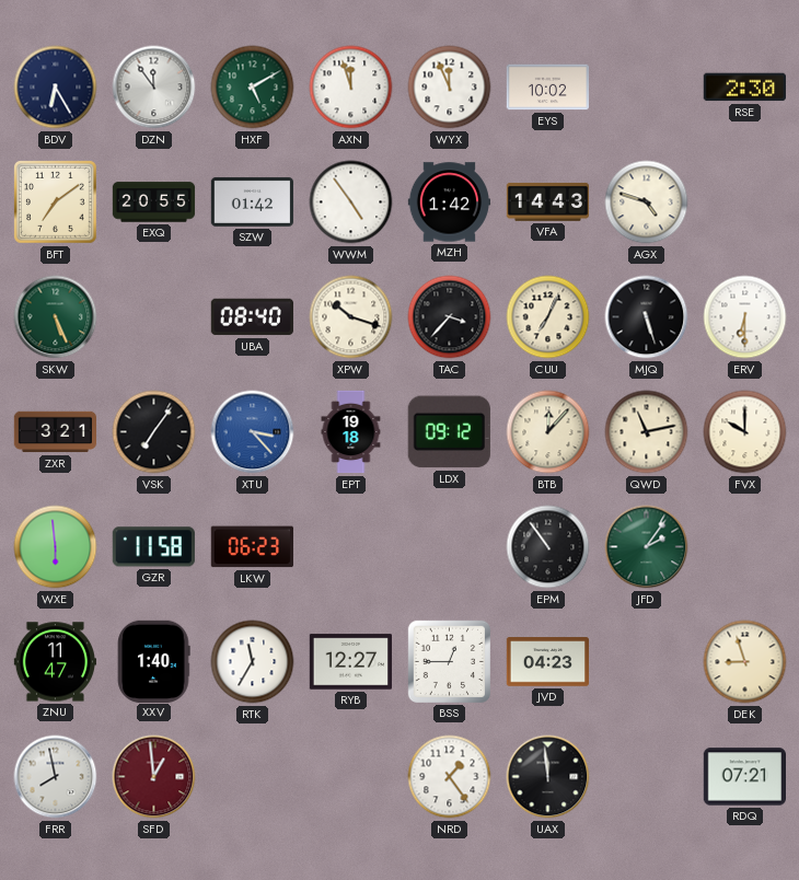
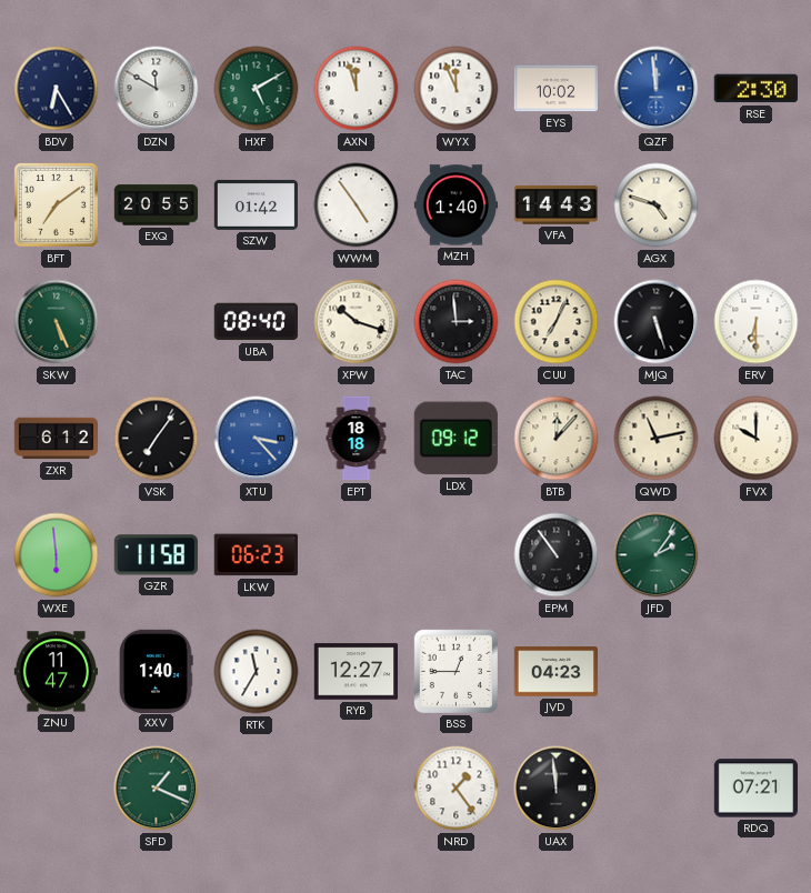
DZN: 11:54 -> 11:50 (157, 89)
QZF: none -> 11:59 (657, 89)
MZH: 1:42 -> 1:40 (455, 205)
TAC: 3:37 -> 2:59 (457, 322)
ZXR: 3:21 -> 6:12 (56, 439)
EPT: 19:18 -> 18:18 (357, 439)
DEK: 8:57 -> none (745, 662)
FRR: 7:58 -> none (56, 777)
SFD: 12:59 -> 1:19 (157, 789)
SFD dial: burgundy -> green (157, 789)
